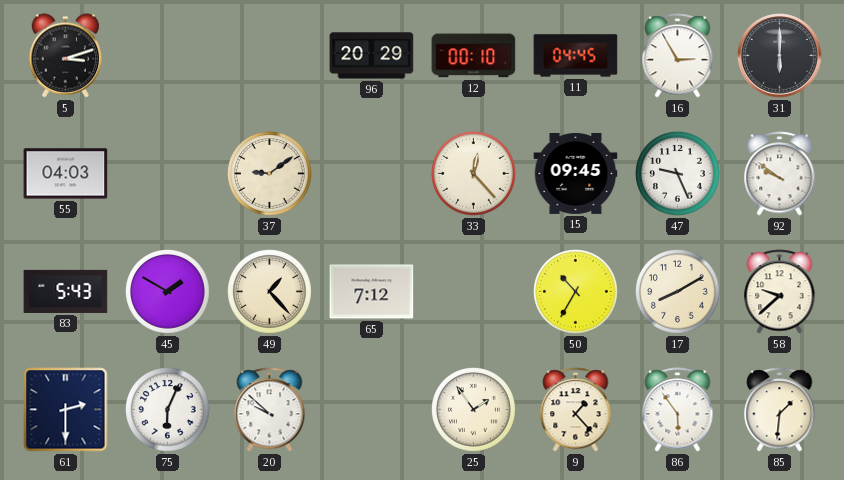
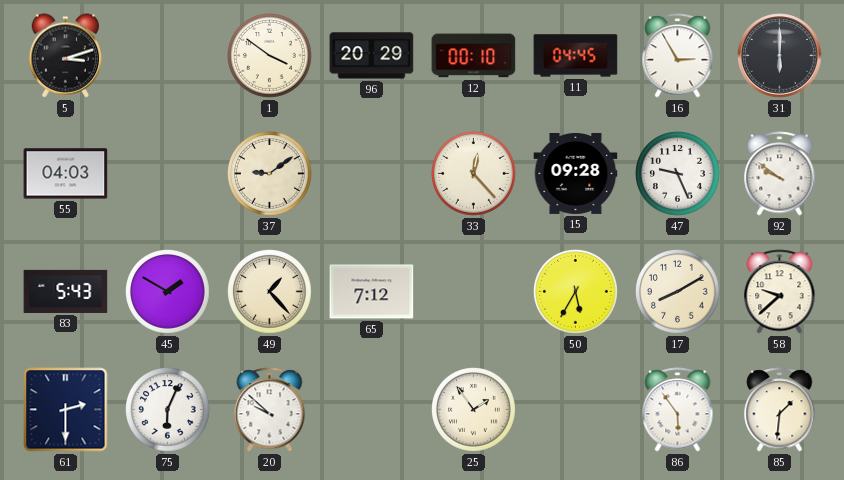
1: none -> 3:51 (270, 56)
15: 09:45 -> 09:28 (576, 173)
50: 10:35 -> 5:35 (576, 292)
9: 1:23 -> none (576, 410)
